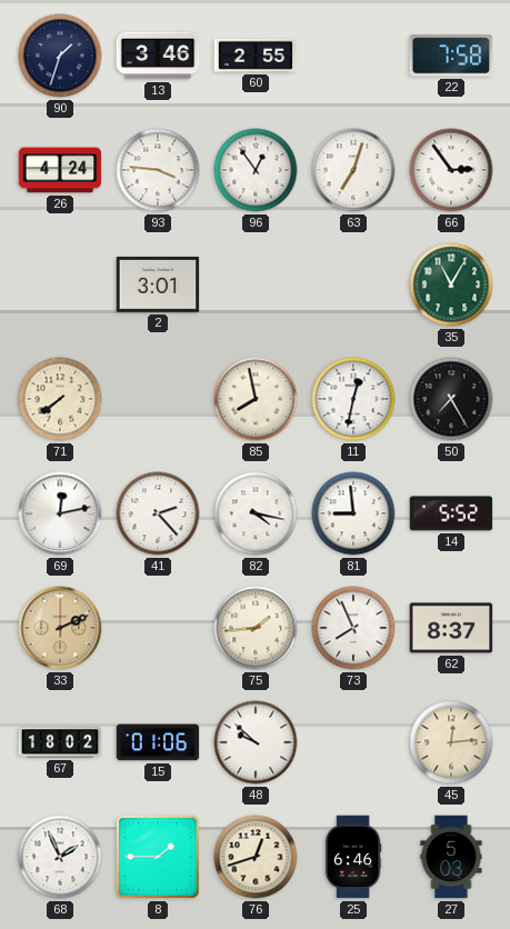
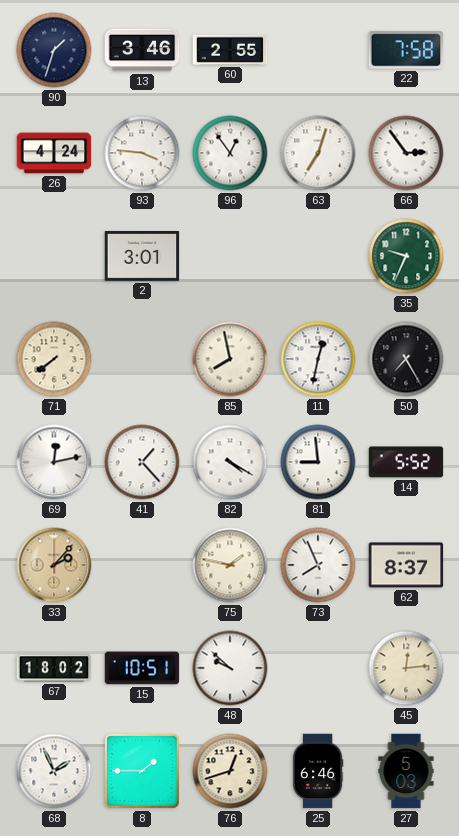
35: 11:05 -> 9:34 (406, 256)
41: 2:23 -> 1:23 (142, 462)
82: 4:17 -> 4:20 (230, 462)
33: 2:11 -> 2:07 (54, 565)
75: 1:44 -> 1:47 (230, 565)
15: 01:06 -> 10:51 (142, 668)
